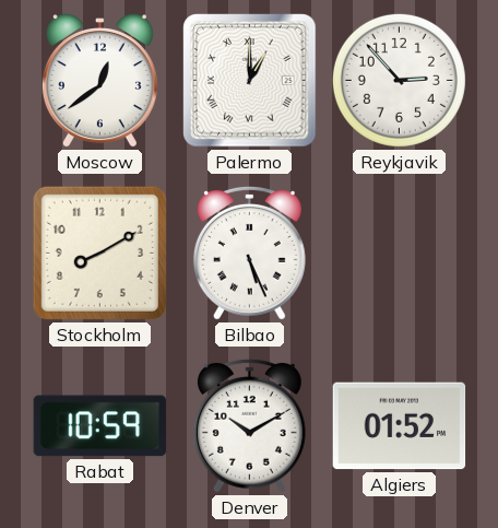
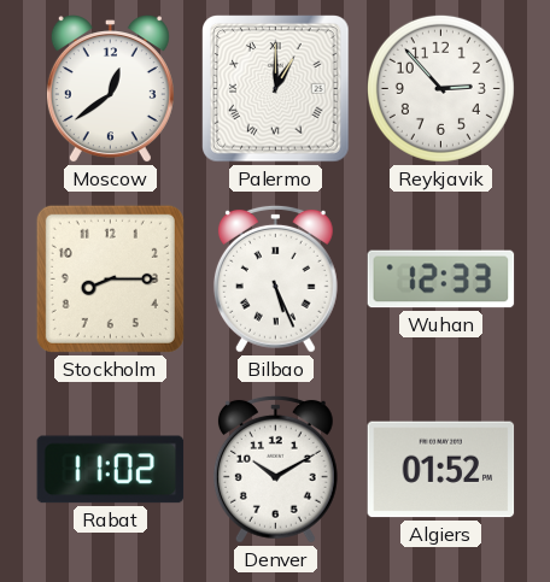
Stockholm: 8:10 -> 8:15 (110, 278)
Wuhan: none -> 12:33 (441, 280)
Rabat: 10:59 -> 11:02 (111, 470)
